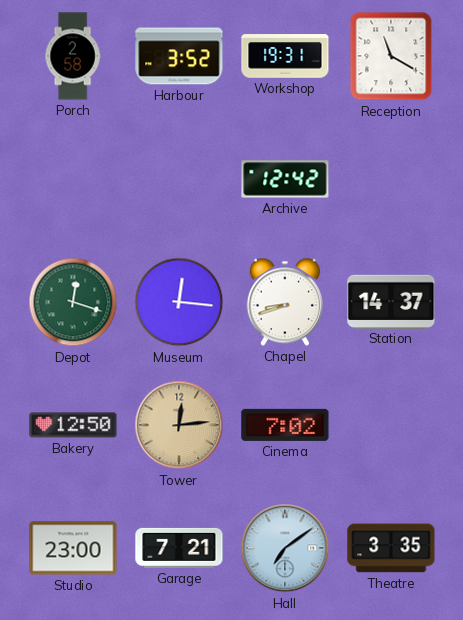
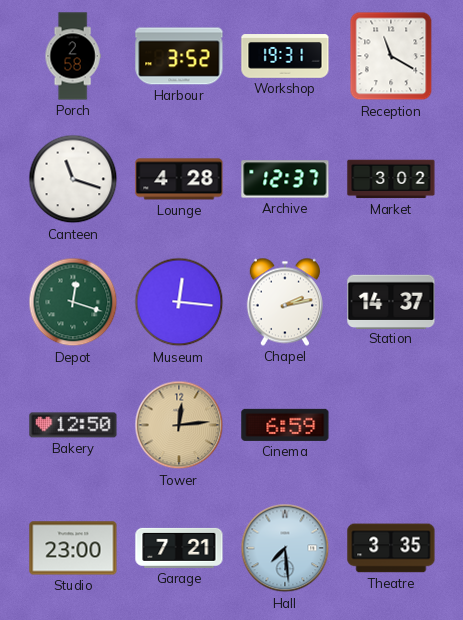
Canteen: none -> 11:18 (73, 179)
Lounge: none -> 4:28 (179, 179)
Archive: 12:42 -> 12:37 (285, 179)
Market: none -> 3:02 (391, 179)
Chapel: 8:42 -> 2:13 (285, 302)
Cinema: 7:02 -> 6:59 (285, 425)
Hall: 7:09 -> 7:29 (285, 548)
